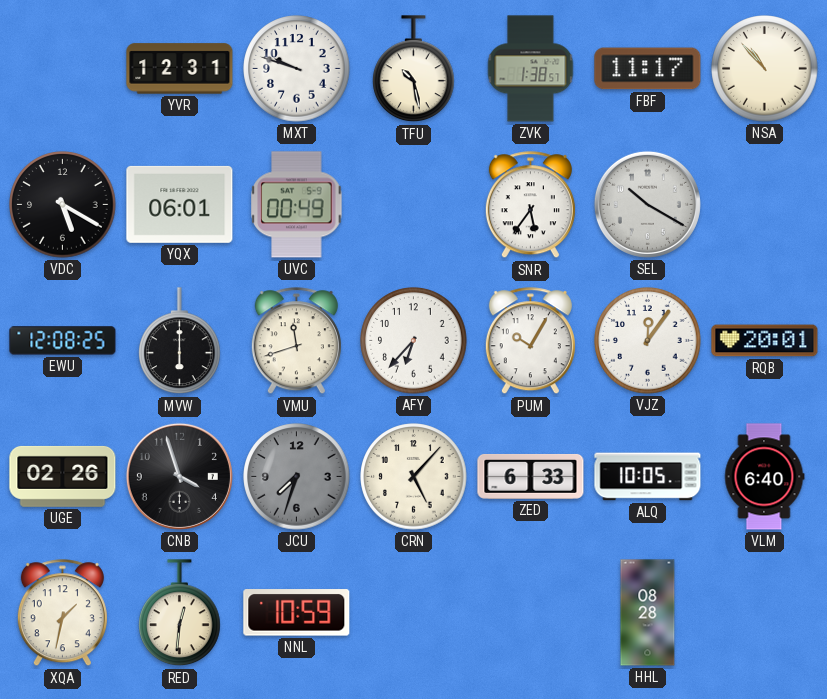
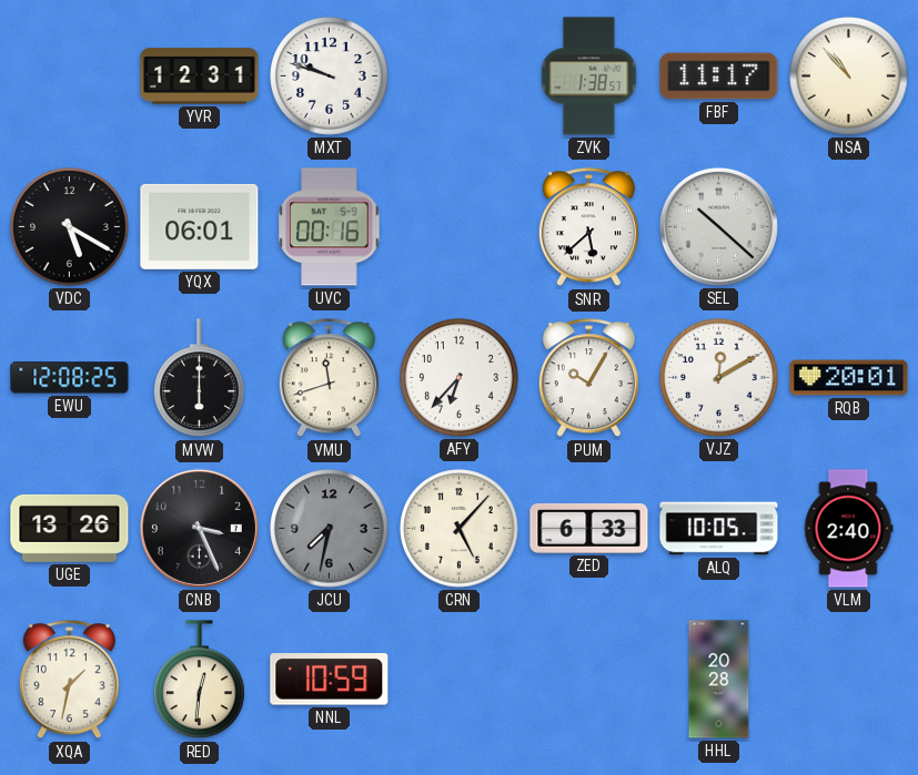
TFU: 10:28 -> none (414, 69)
UVC: 00:49 -> 00:16 (330, 227)
SNR: 5:36 -> 5:38 (588, 227)
SEL: 10:20 -> 10:22 (718, 226)
VJZ: 12:06 -> 12:10 (719, 378)
UGE: 02:26 -> 13:26 (70, 528)
CNB: 3:57 -> 3:26 (199, 528)
JCU: 7:33 -> 7:32 (330, 529)
VLM: 6:40 -> 2:40 (848, 529)
HHL: 08:28 -> 20:28 (719, 680)
